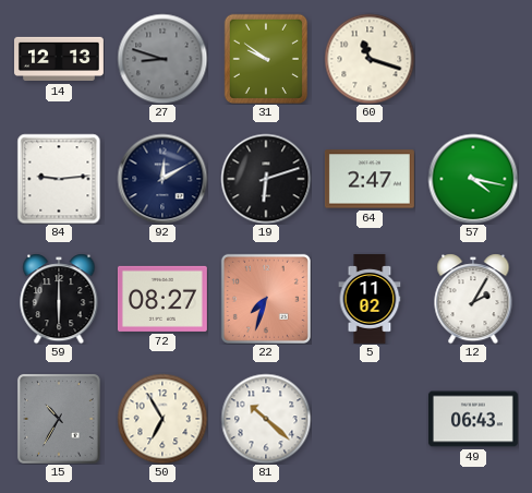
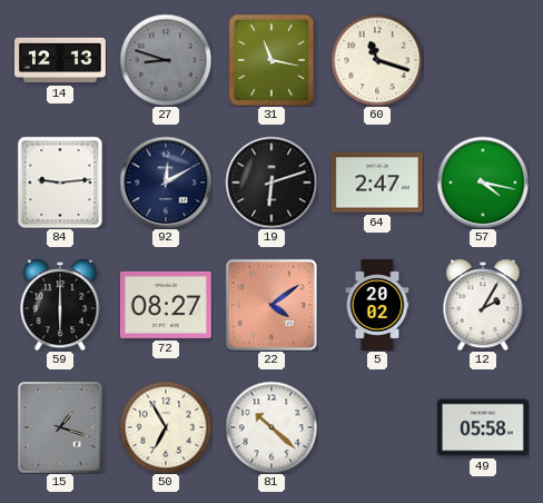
31: 9:51 -> 11:17 (271, 60)
22: 7:33 -> 4:09 (271, 305)
5: 11:02 -> 20:02 (377, 305)
15: 10:35 -> 1:18 (60, 427)
49: 06:43 -> 05:58 (483, 427)
